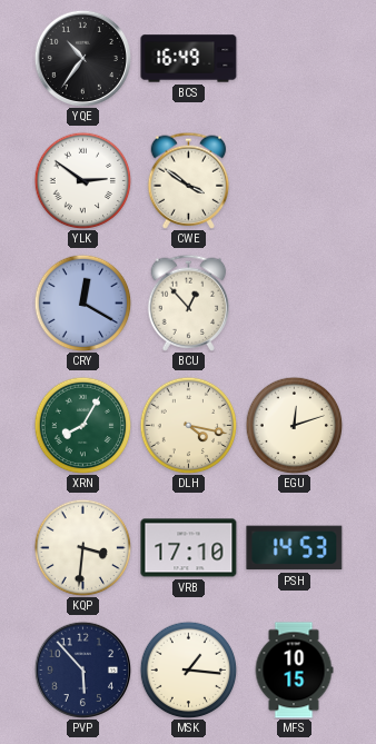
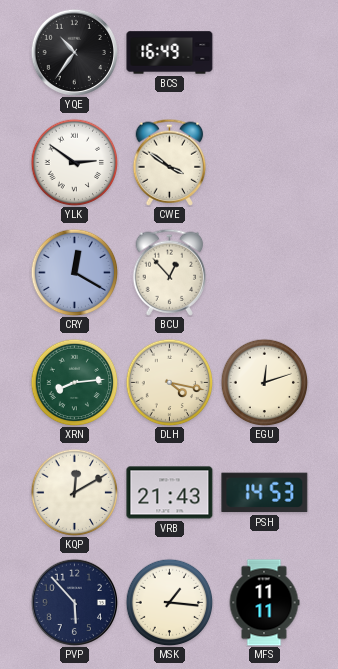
XRN: 8:05 -> 8:14 (74, 382)
KQP: 3:31 -> 12:10 (74, 492)
VRB: 17:10 -> 21:43 (170, 493)
MFS: 10:15 -> 11:11 (264, 603)
